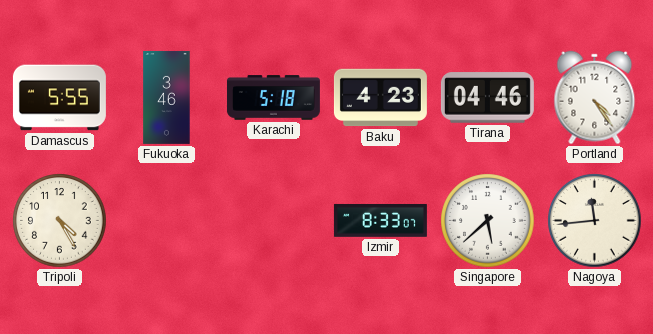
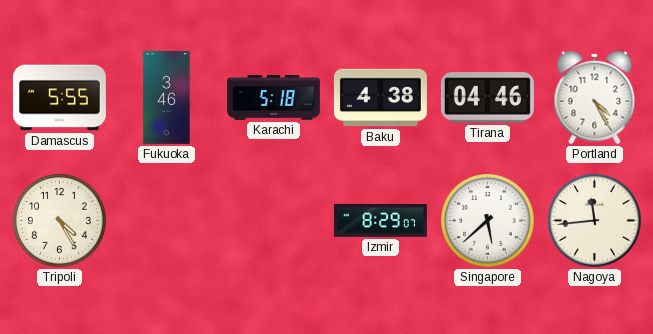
Baku: 4:23 -> 4:38 (380, 98)
Portland: 4:24 -> 4:25 (595, 98)
Izmir: 8:33 -> 8:29 (380, 221)
